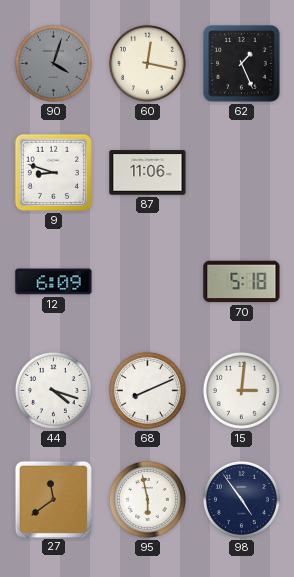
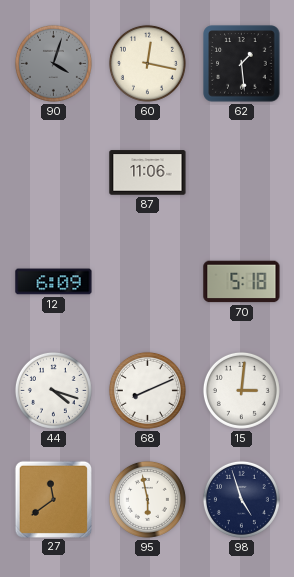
62: 1:26 -> 1:29 (242, 64)
9: 8:48 -> none (53, 172)
98: 4:54 -> 4:57 (241, 499)
